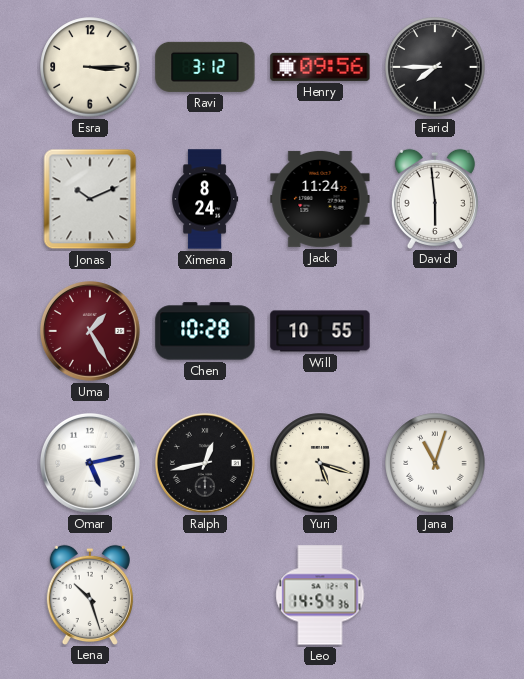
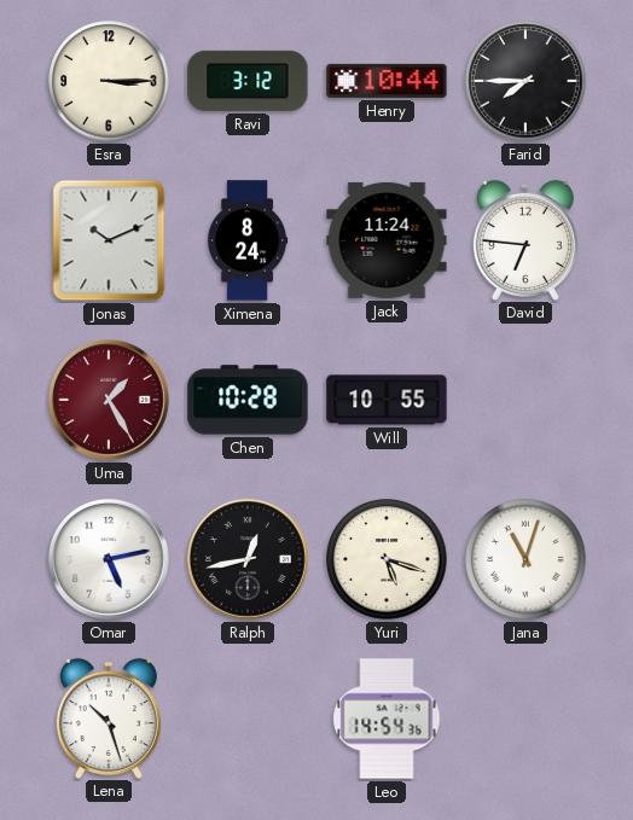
Henry: 09:56 -> 10:44 (387, 81)
David: 5:59 -> 6:46 (525, 239)
